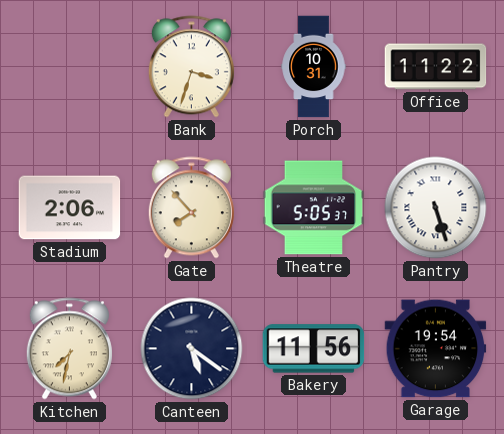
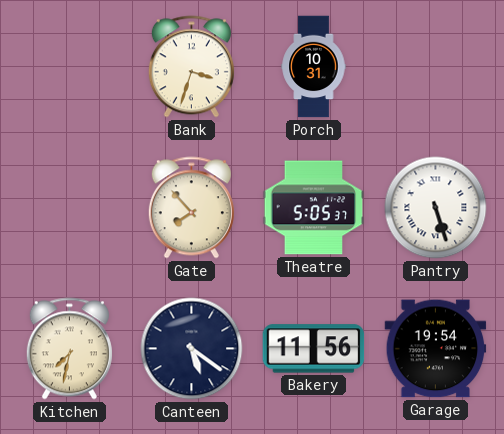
Office: 11:22 -> none (436, 67)
Stadium: 2:06 -> none (70, 208)
